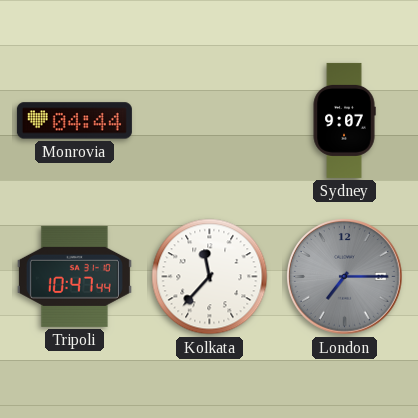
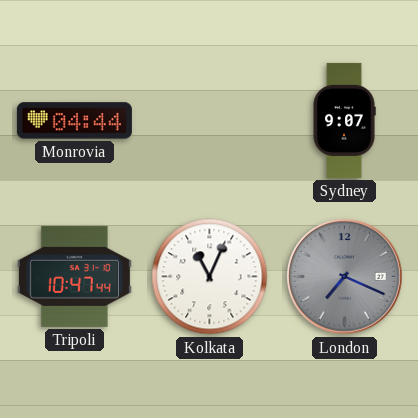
Kolkata: 11:37 -> 11:04 (210, 277)
London: 7:15 -> 7:19 (345, 277)
